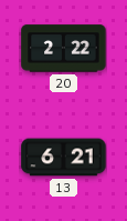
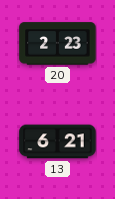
20: 2:22 -> 2:23 (58, 44)
